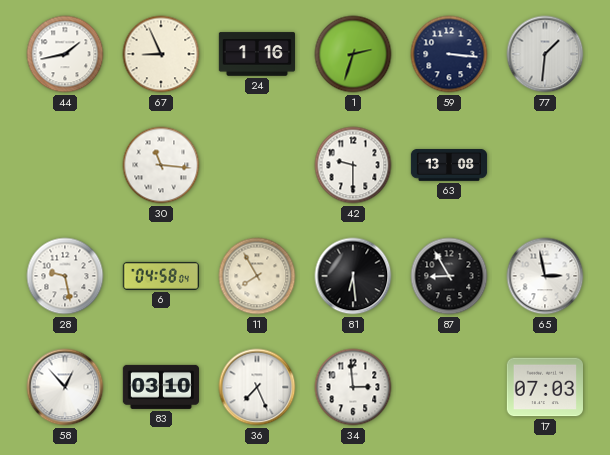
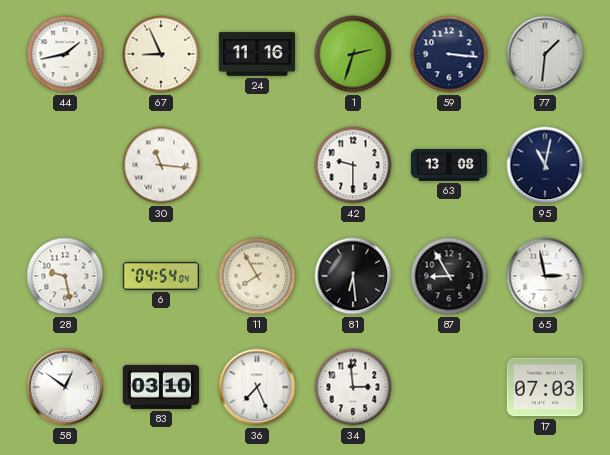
24: 1:16 -> 11:16 (256, 54)
95: none -> 11:02 (545, 165)
6: 04:58 -> 04:54 (160, 276)
58: 12:53 -> 12:51 (65, 387)
